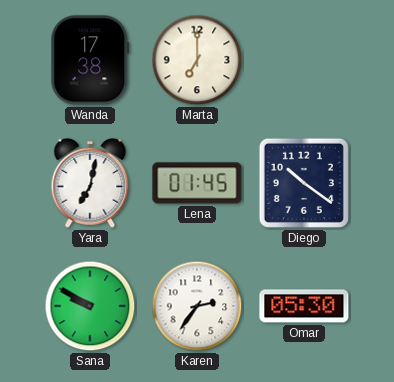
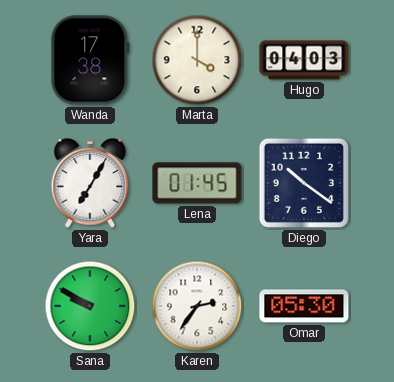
Marta: 7:00 -> 4:00 (197, 60)
Hugo: none -> 04:03 (304, 60)
Yara: 7:02 -> 7:05 (90, 184)
